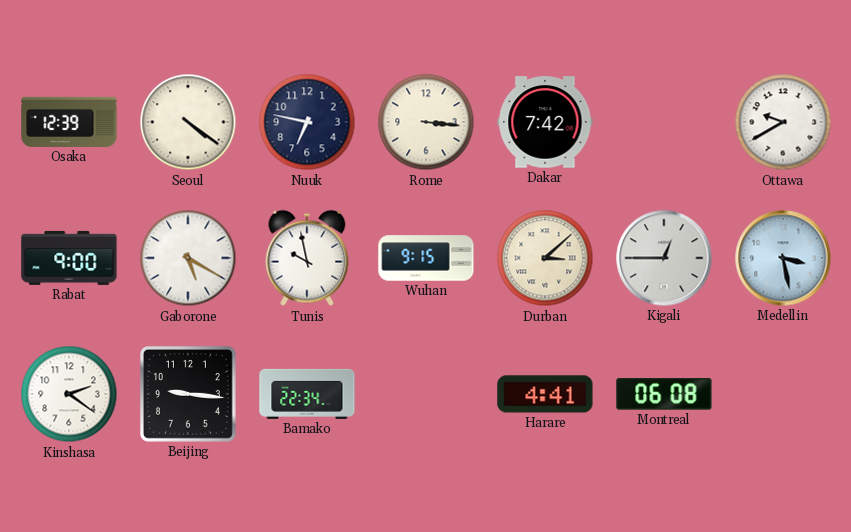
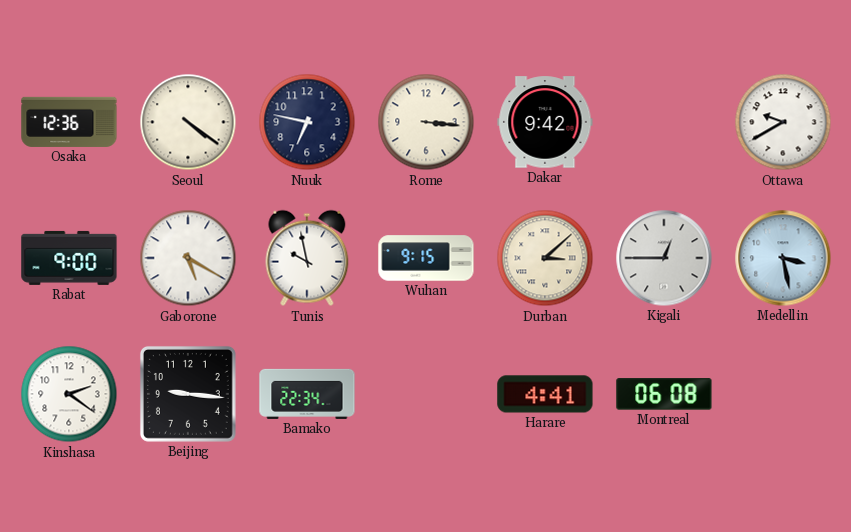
Osaka: 12:39 -> 12:36 (69, 122)
Dakar: 7:42 -> 9:42 (545, 122)
